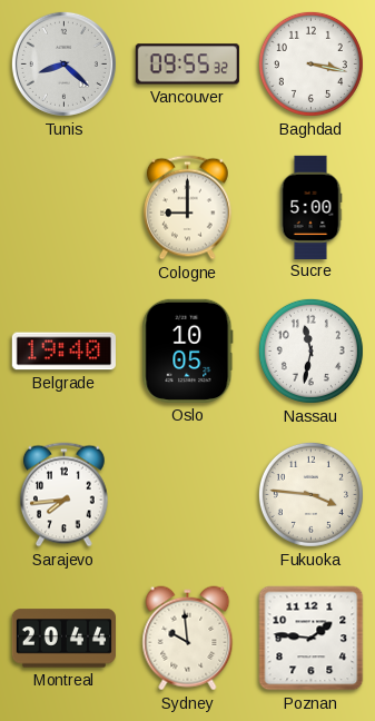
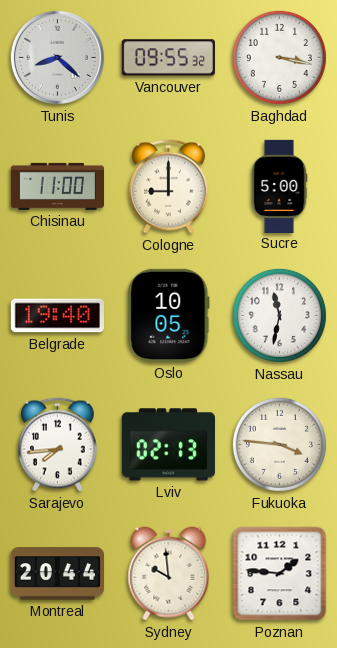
Chisinau: none -> 11:00 (57, 186)
Lviv: none -> 02:13 (168, 445)
